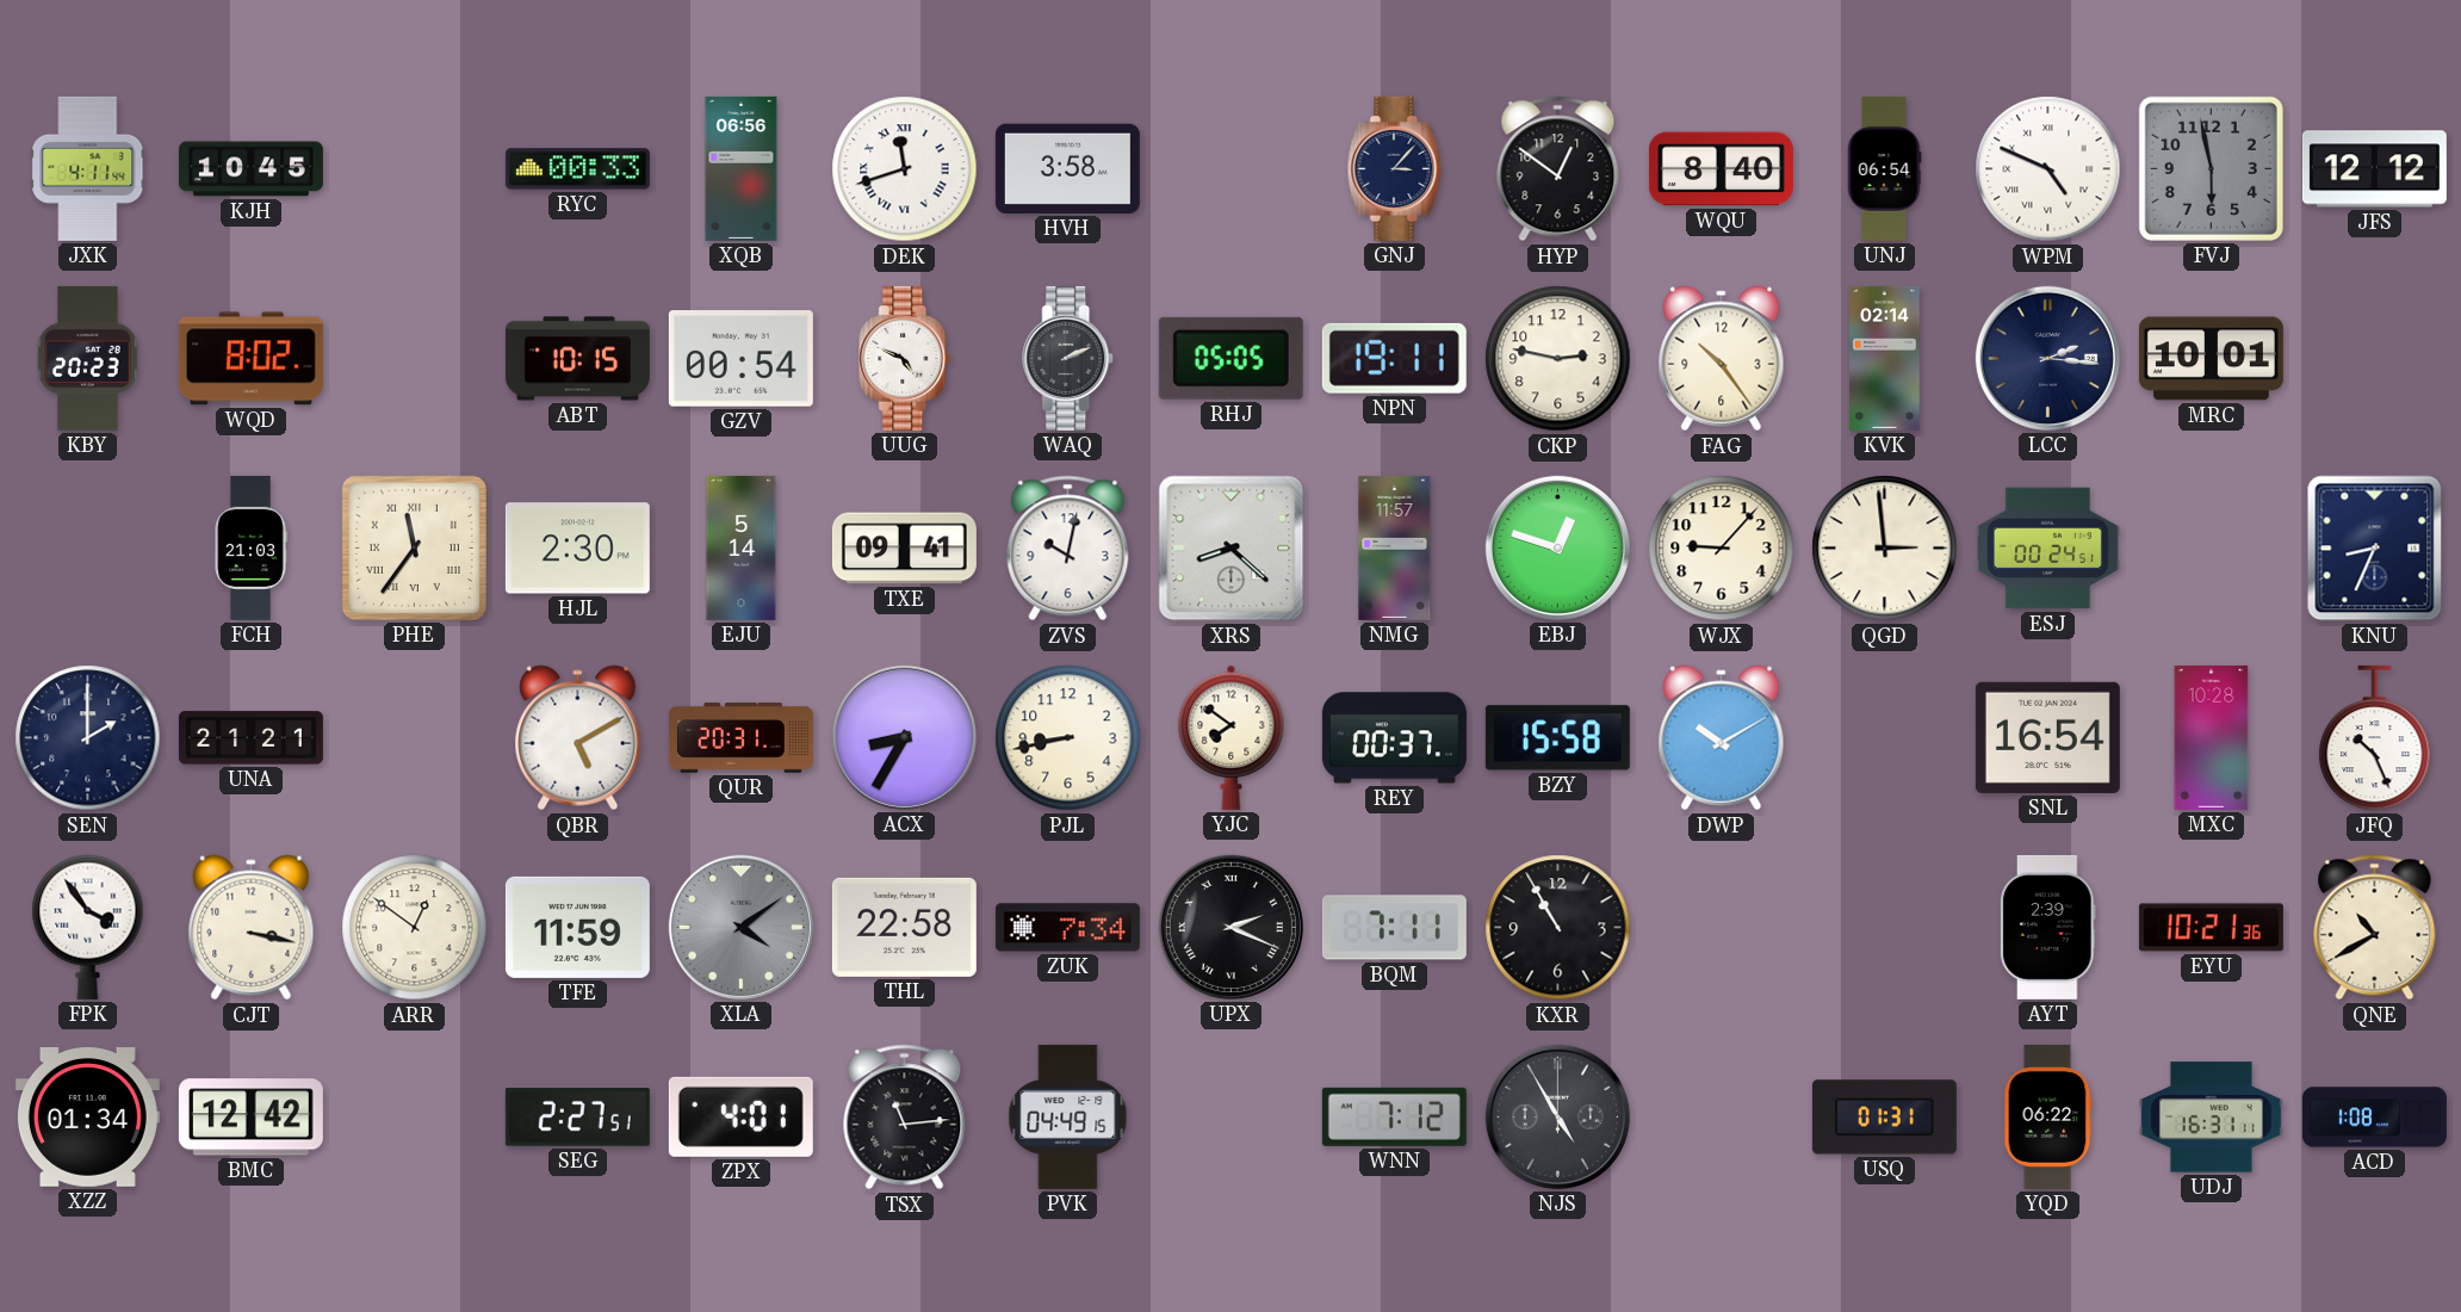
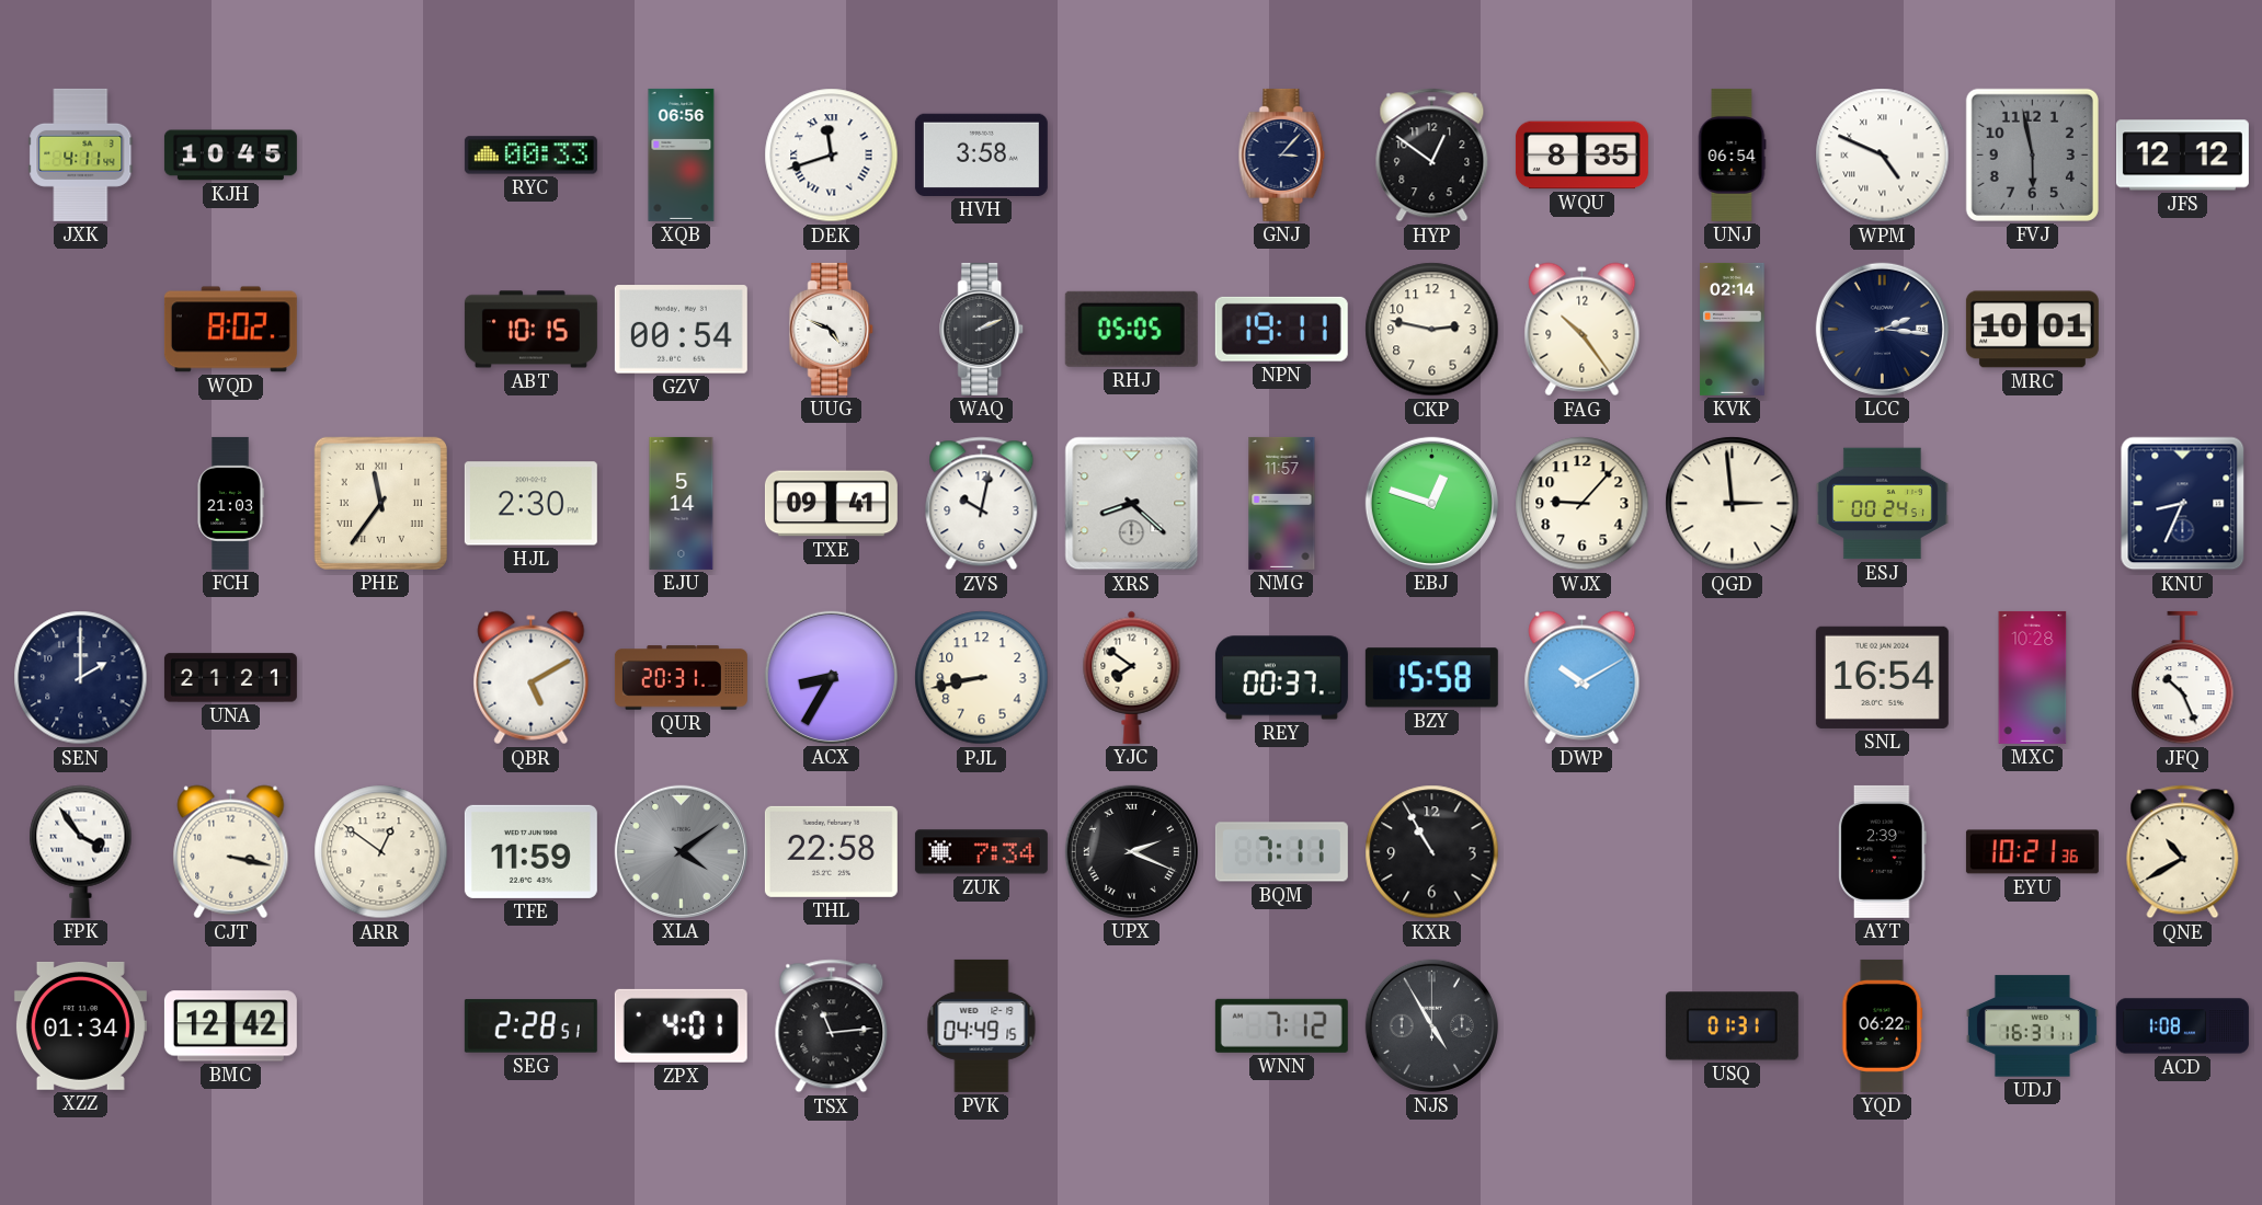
WQU: 8:40 -> 8:35 (1581, 156)
KBY: 20:23 -> none (88, 358)
SEG: 2:27 -> 2:28 (530, 1026)
